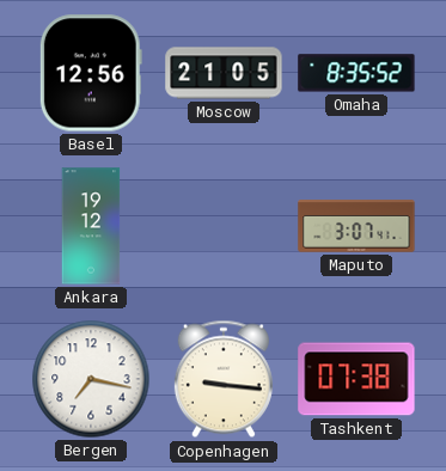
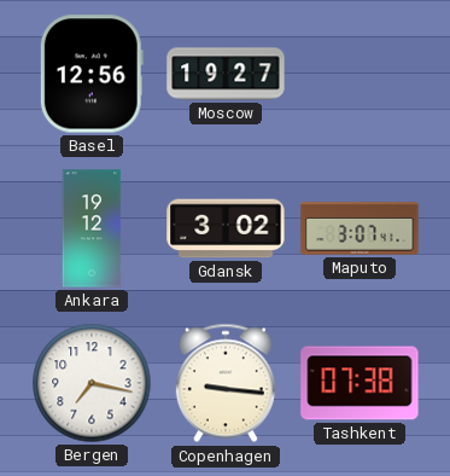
Moscow: 21:05 -> 19:27 (226, 74)
Omaha: 8:35 -> none (356, 73)
Gdansk: none -> 3:02 (226, 228)
